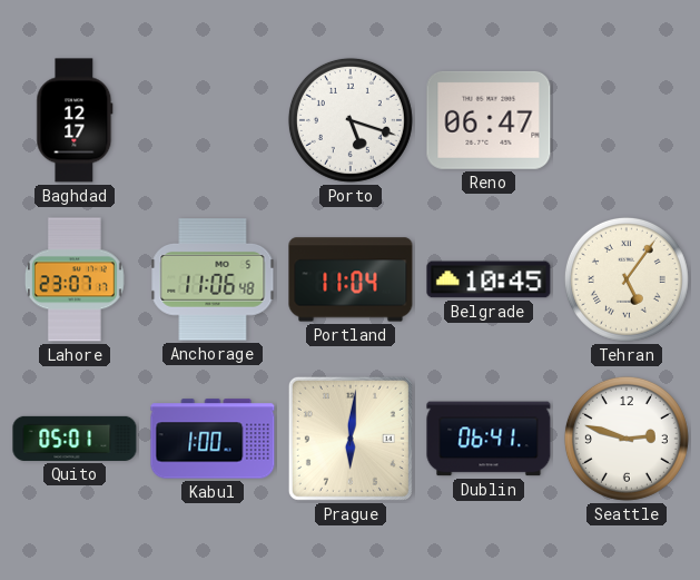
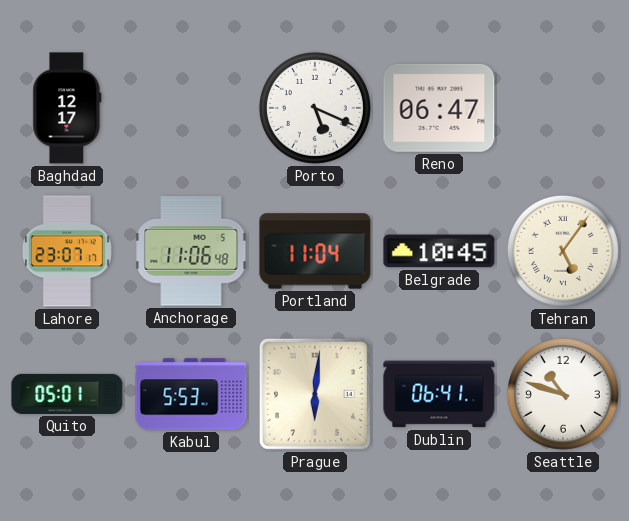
Porto: 5:18 -> 5:19 (315, 108)
Kabul: 1:00 -> 5:53 (191, 394)
Seattle: 2:48 -> 10:48 (563, 394)
